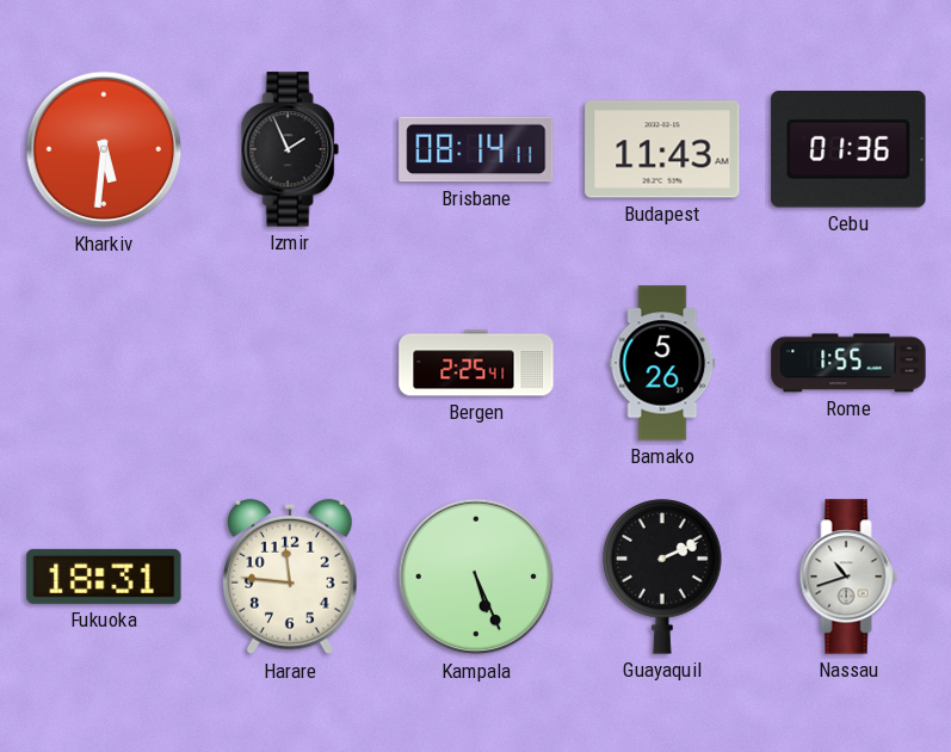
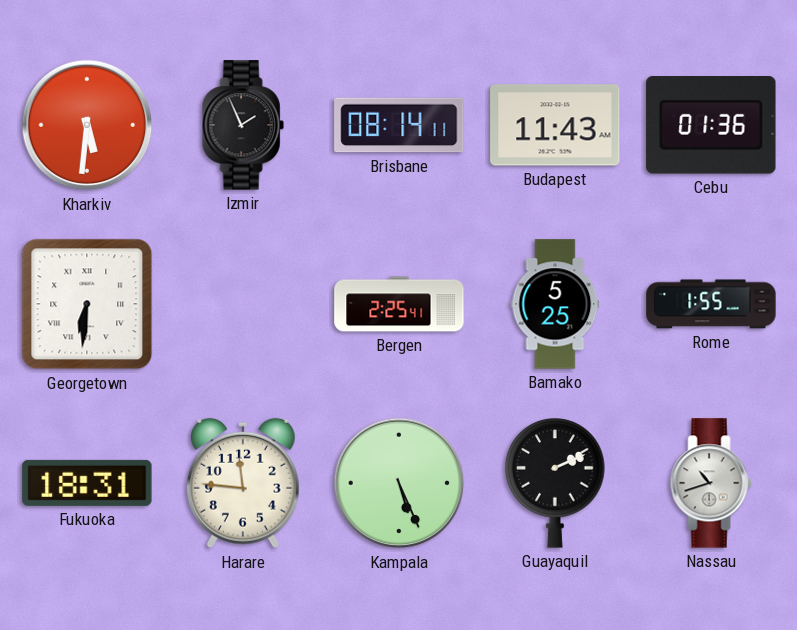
Georgetown: none -> 6:31 (87, 304)
Bamako: 5:26 -> 5:25 (555, 304)
